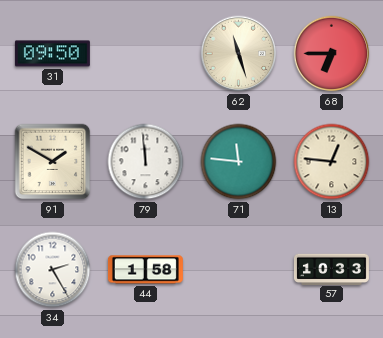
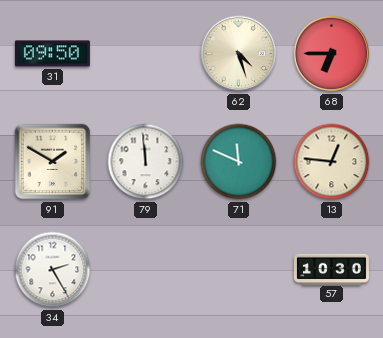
62: 11:27 -> 4:27 (239, 54)
71: 11:46 -> 11:49 (239, 162)
44: 1:58 -> none (145, 270)
57: 10:33 -> 10:30 (331, 269)
